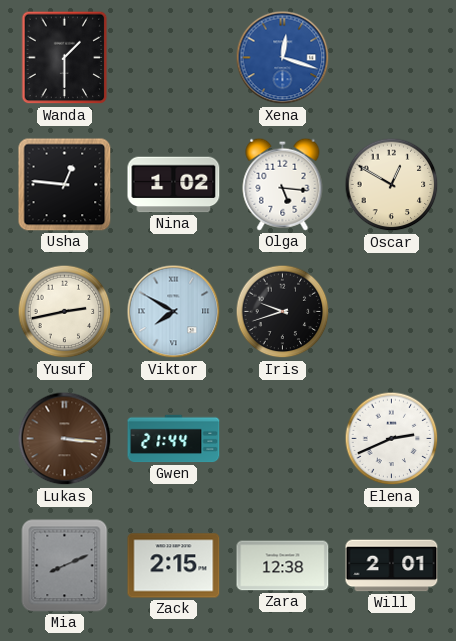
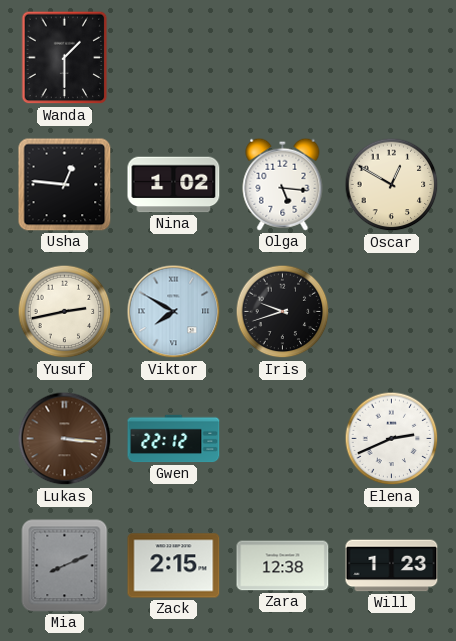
Xena: 12:18 -> none (283, 58)
Gwen: 21:44 -> 22:12 (174, 439)
Will: 2:01 -> 1:23 (392, 566)
